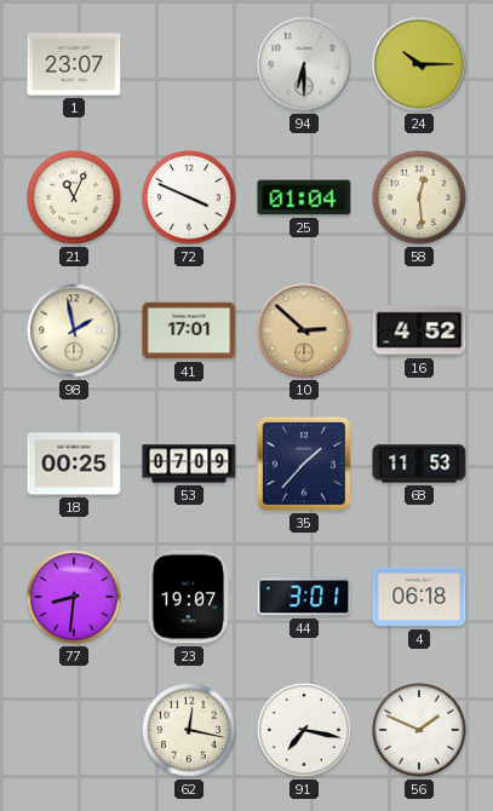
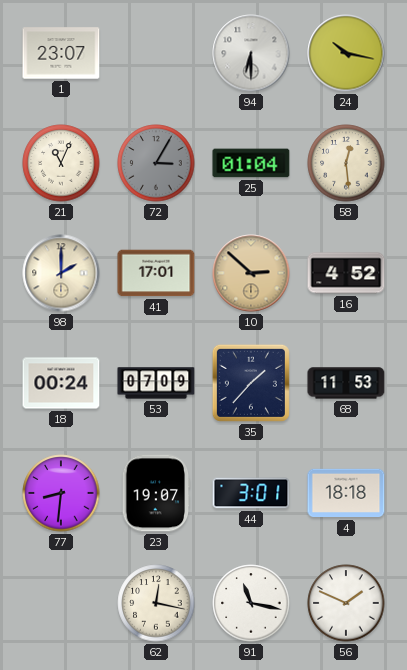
24: 10:15 -> 10:17 (346, 53)
72: 3:49 -> 3:05 (156, 163)
72 dial: white -> grey (156, 163)
98: 1:58 -> 2:00 (61, 273)
18: 00:25 -> 00:24 (61, 383)
4: 06:18 -> 18:18 (346, 493)
91: 7:17 -> 11:17 (251, 603)
